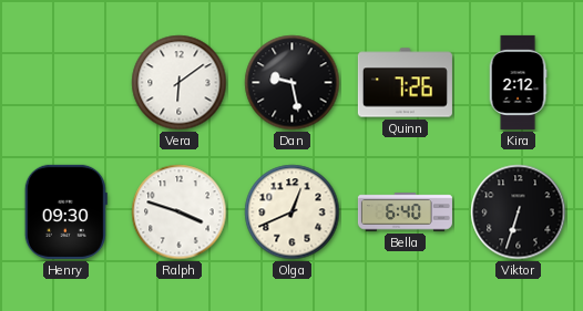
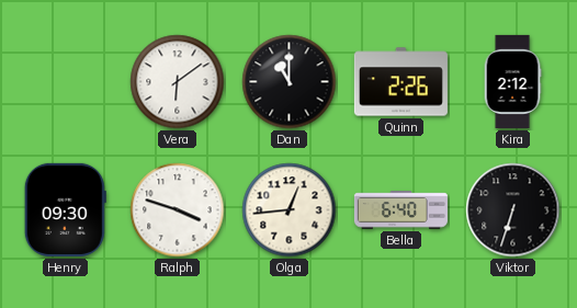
Dan: 9:28 -> 11:00 (290, 82)
Quinn: 7:26 -> 2:26 (400, 82)
Olga: 12:41 -> 12:44 (290, 210)
